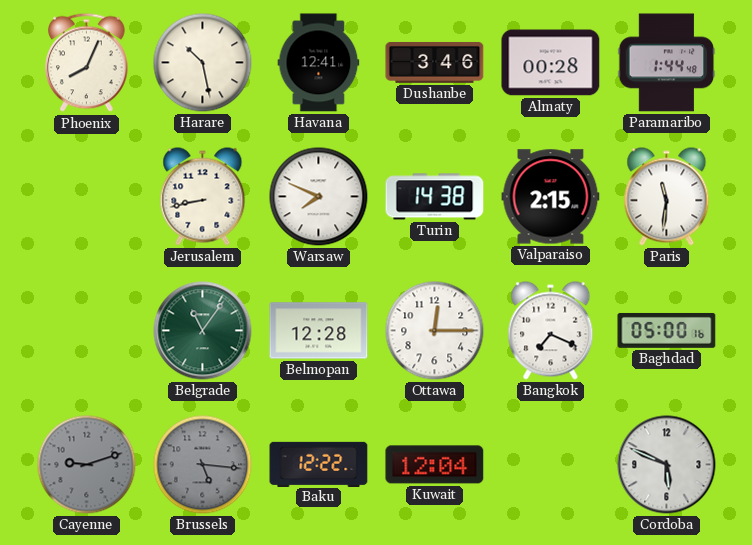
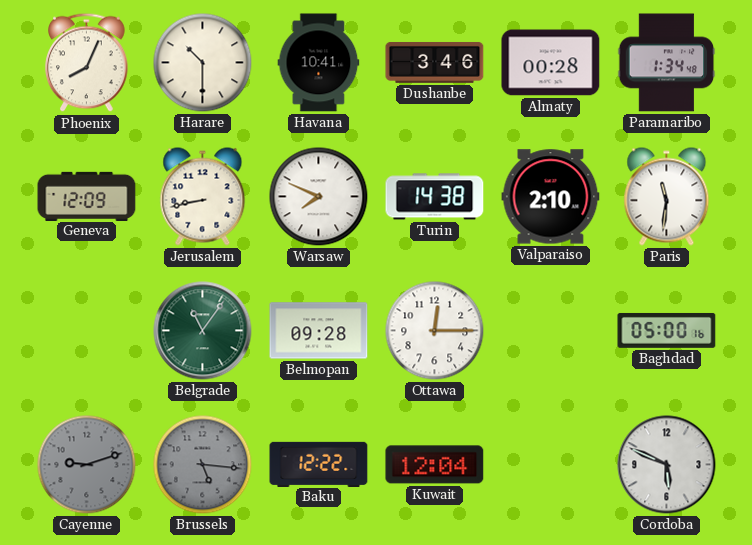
Harare: 10:28 -> 10:30 (203, 63)
Havana: 12:41 -> 10:41 (319, 63)
Paramaribo: 1:44 -> 1:34 (667, 63)
Geneva: none -> 12:09 (87, 196)
Valparaiso: 2:15 -> 2:10 (551, 197)
Belmopan: 12:28 -> 09:28 (319, 331)
Bangkok: 7:19 -> none (551, 331)
